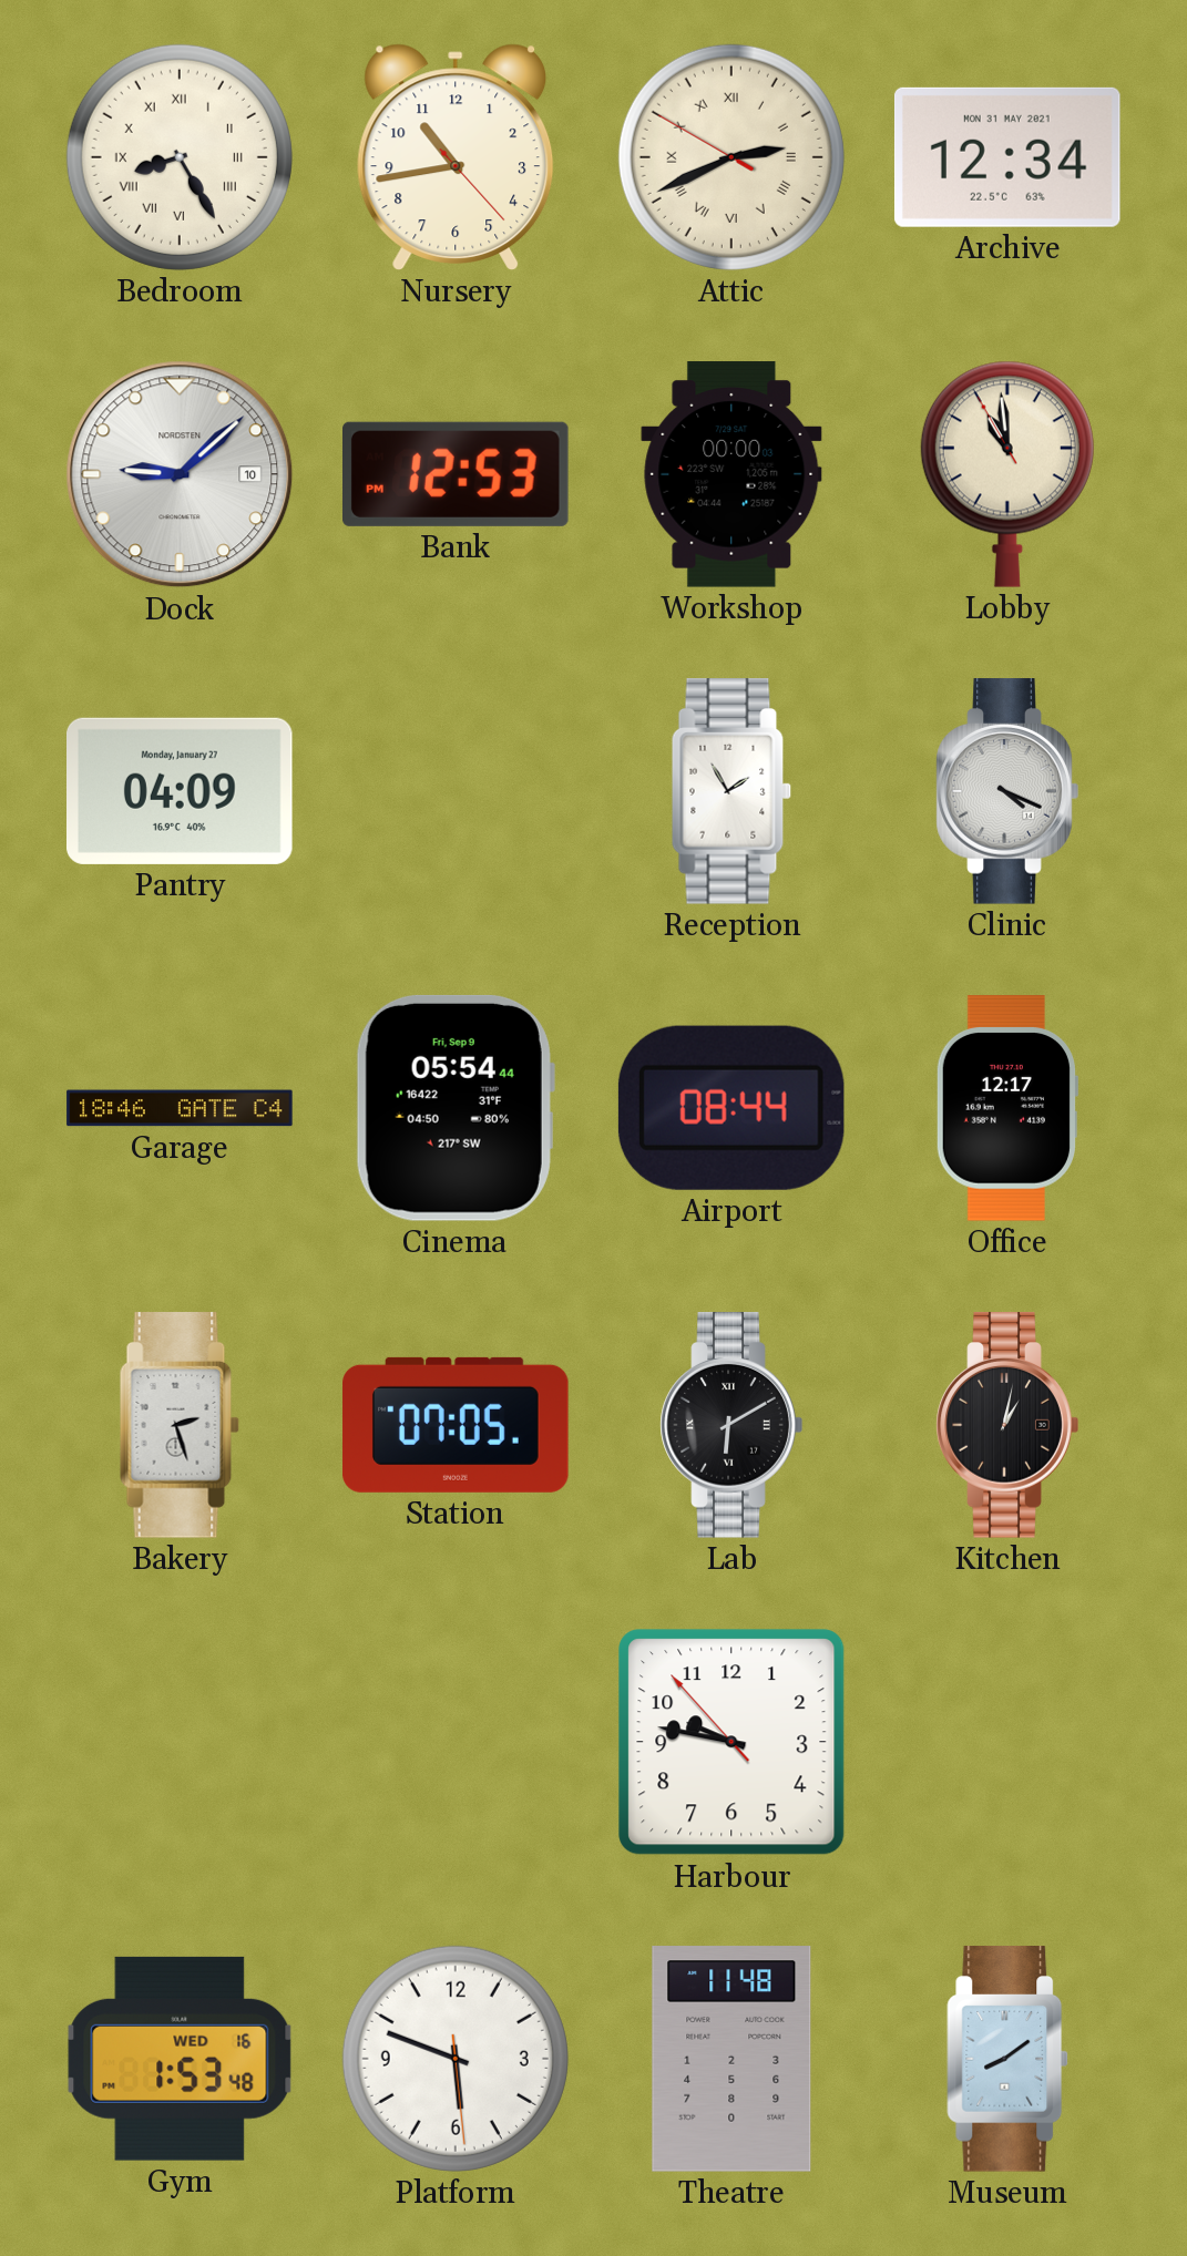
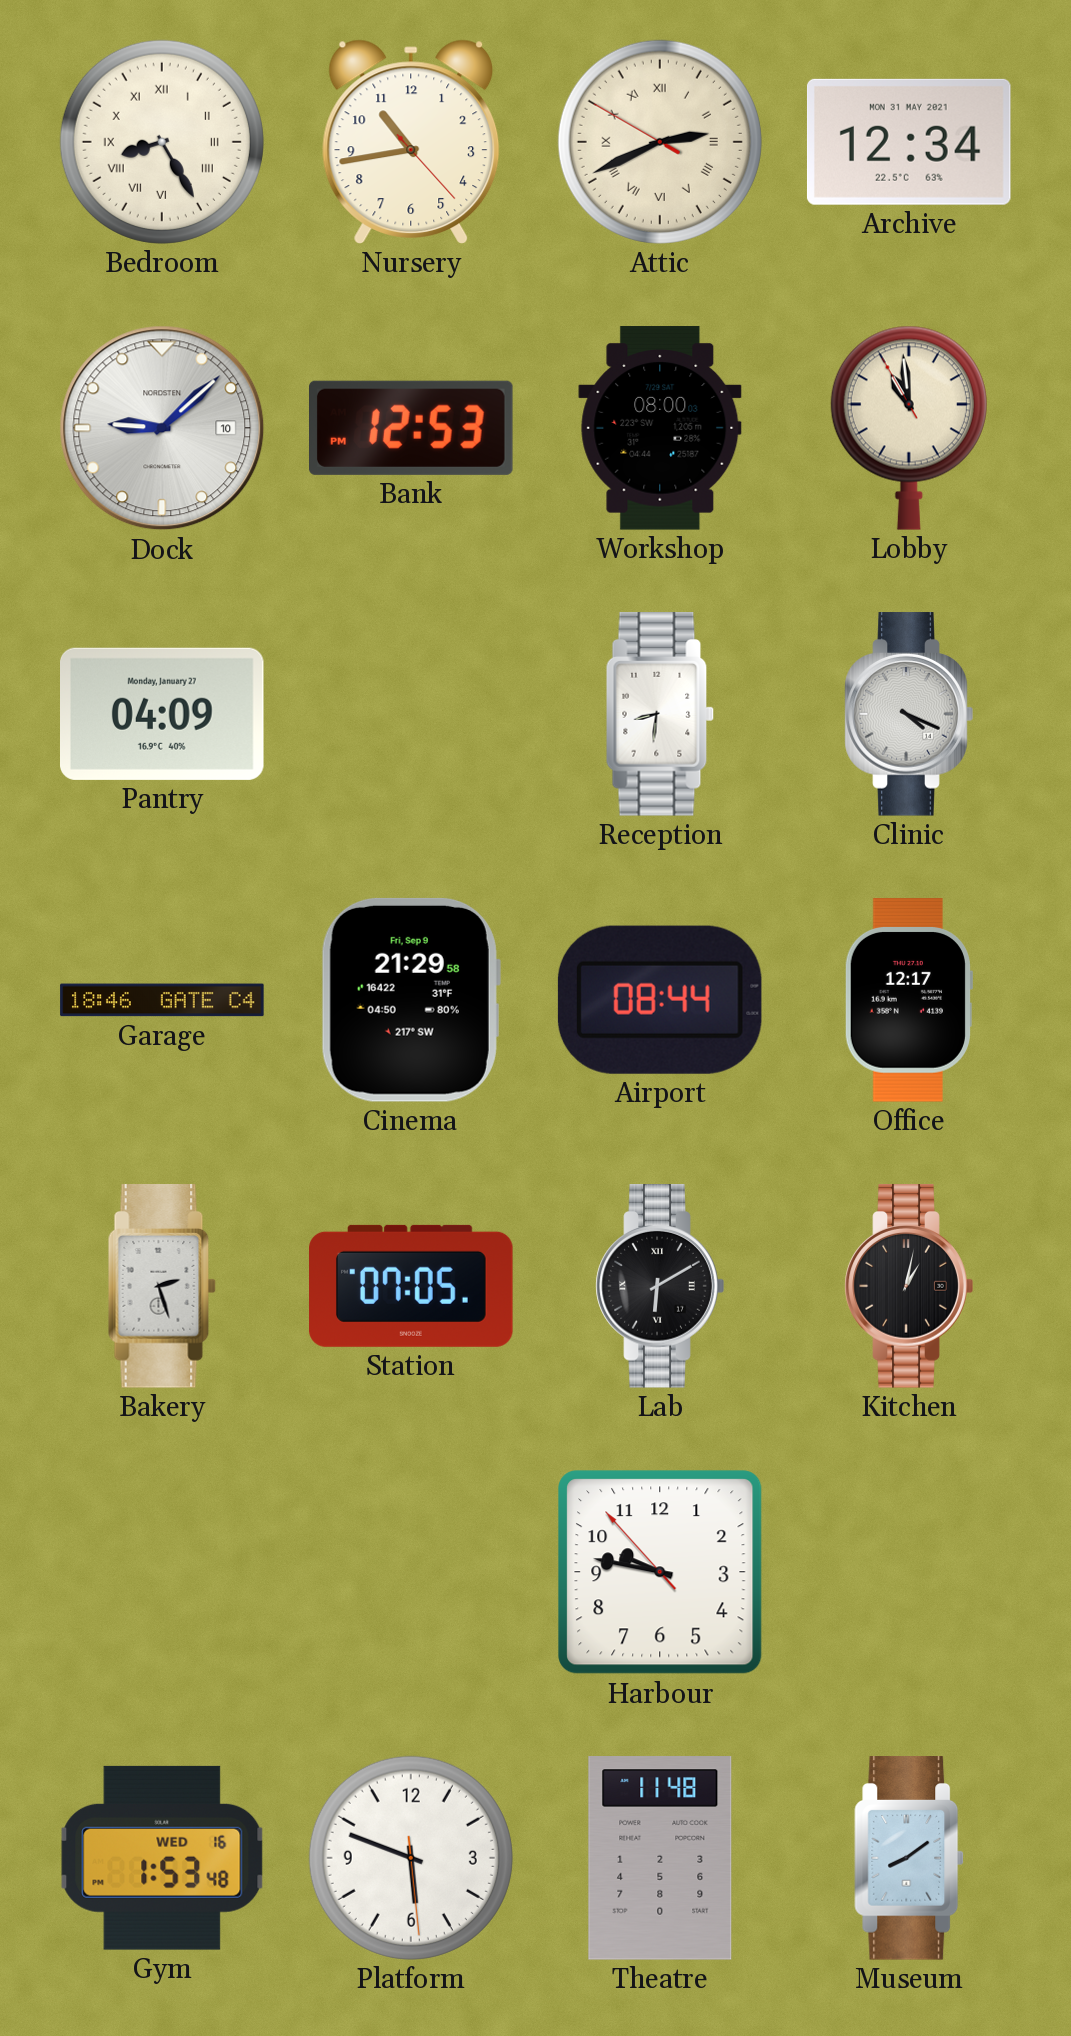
Workshop: 00:00 -> 08:00 (660, 428)
Reception: 1:55 -> 8:31 (660, 714)
Cinema: 05:54 -> 21:29 (410, 1000)
